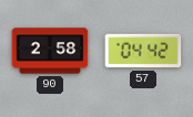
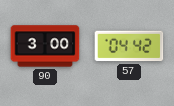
90: 2:58 -> 3:00 (45, 46)
